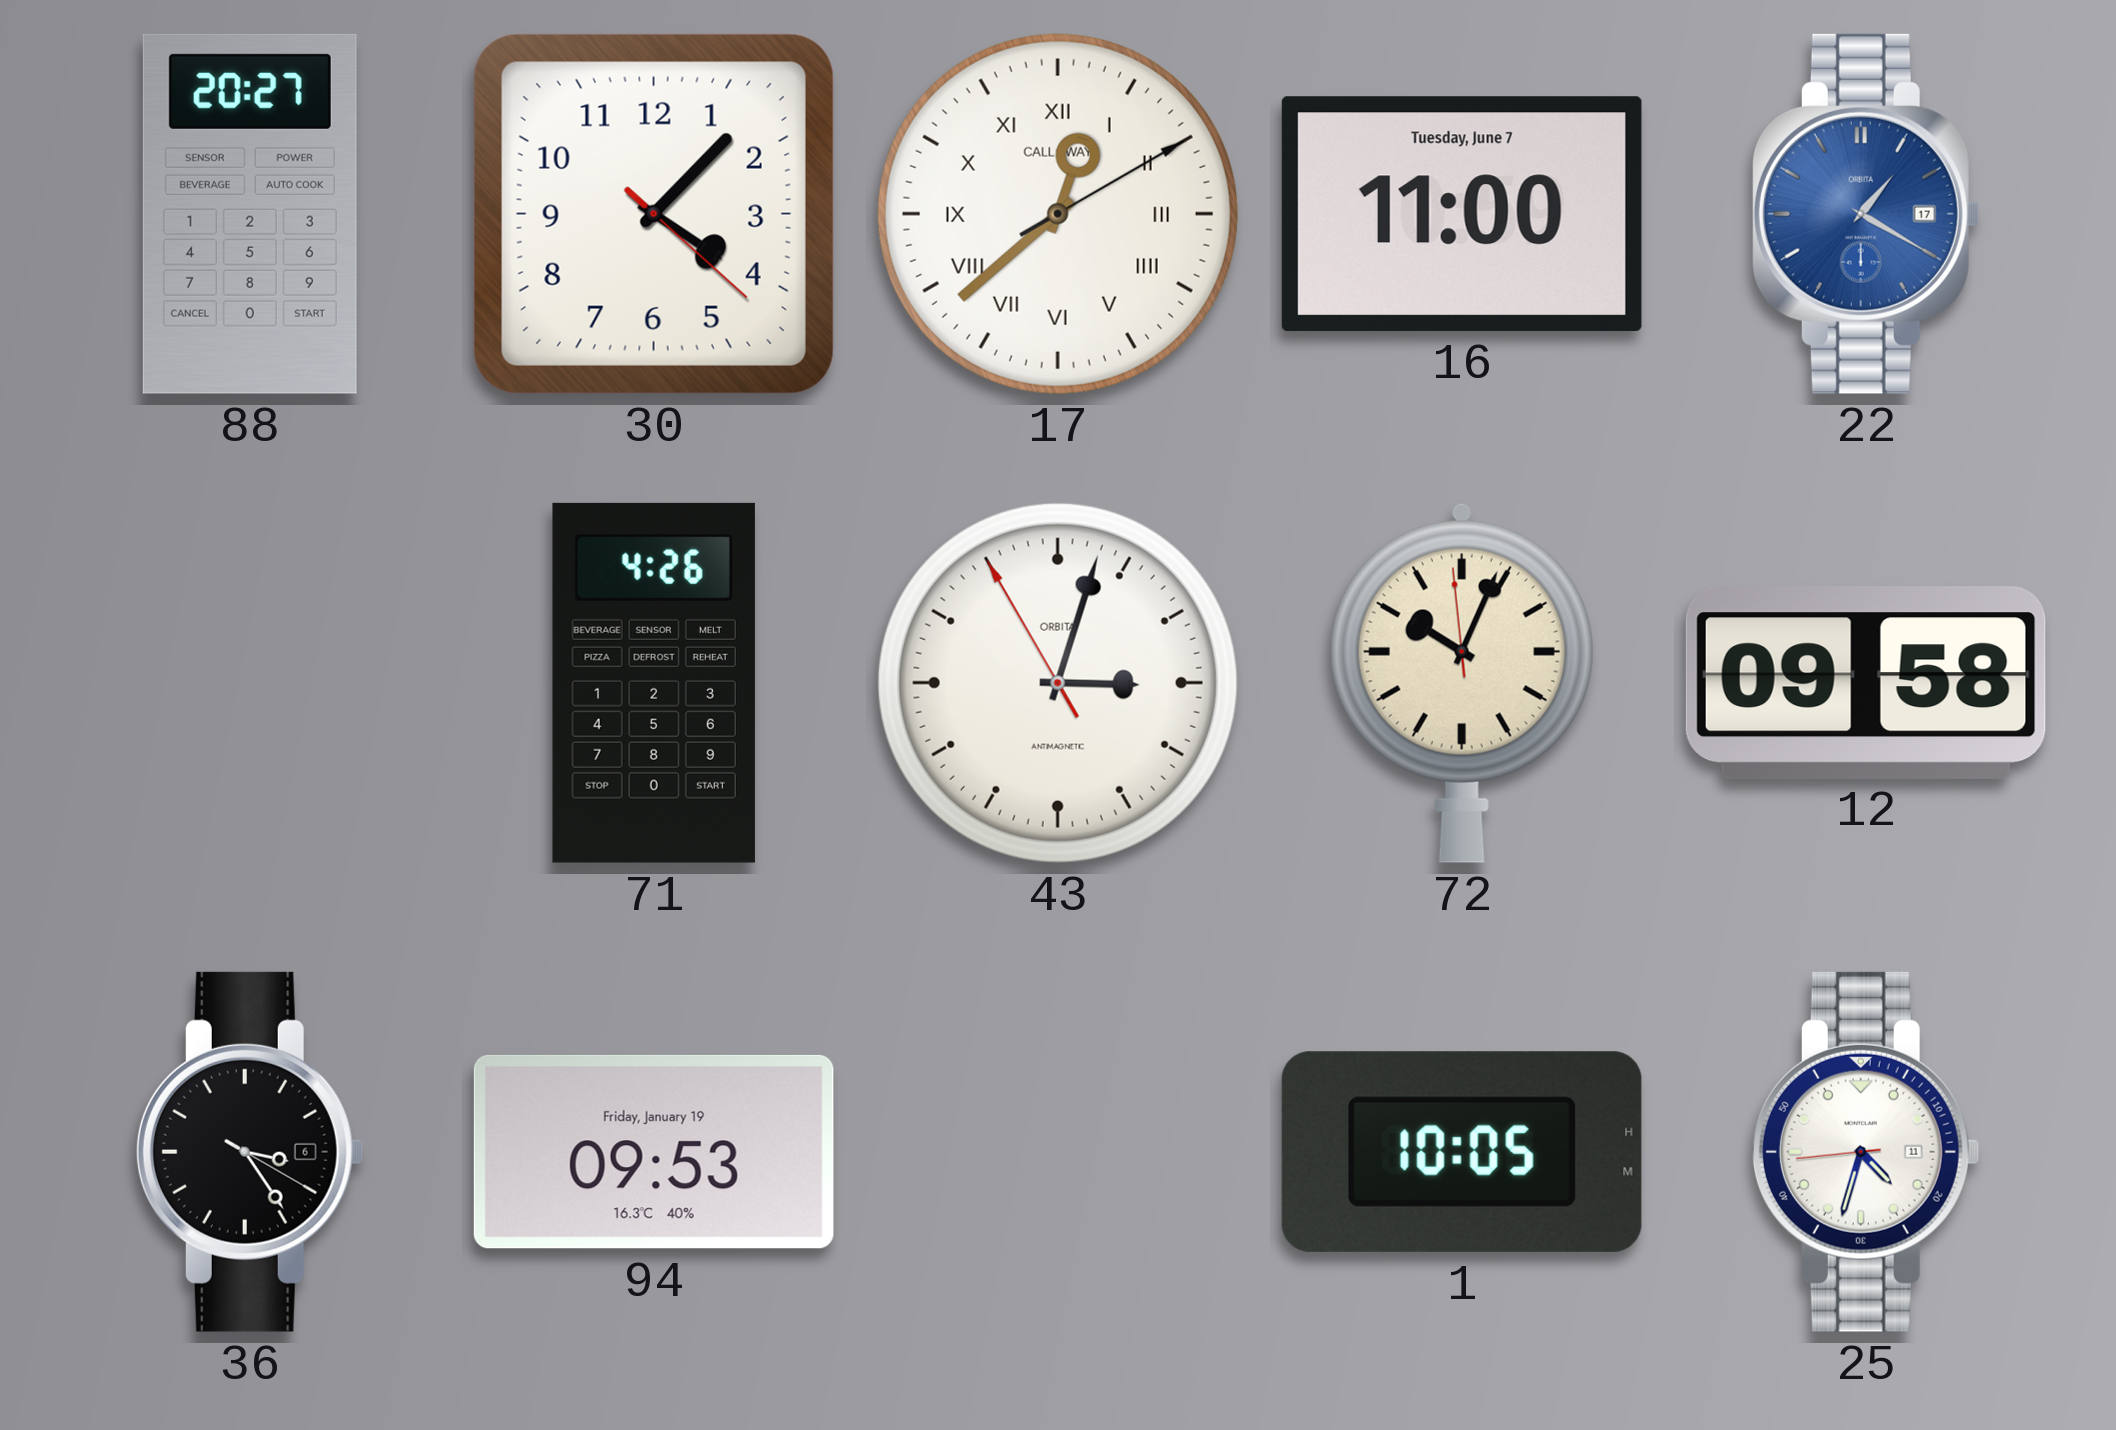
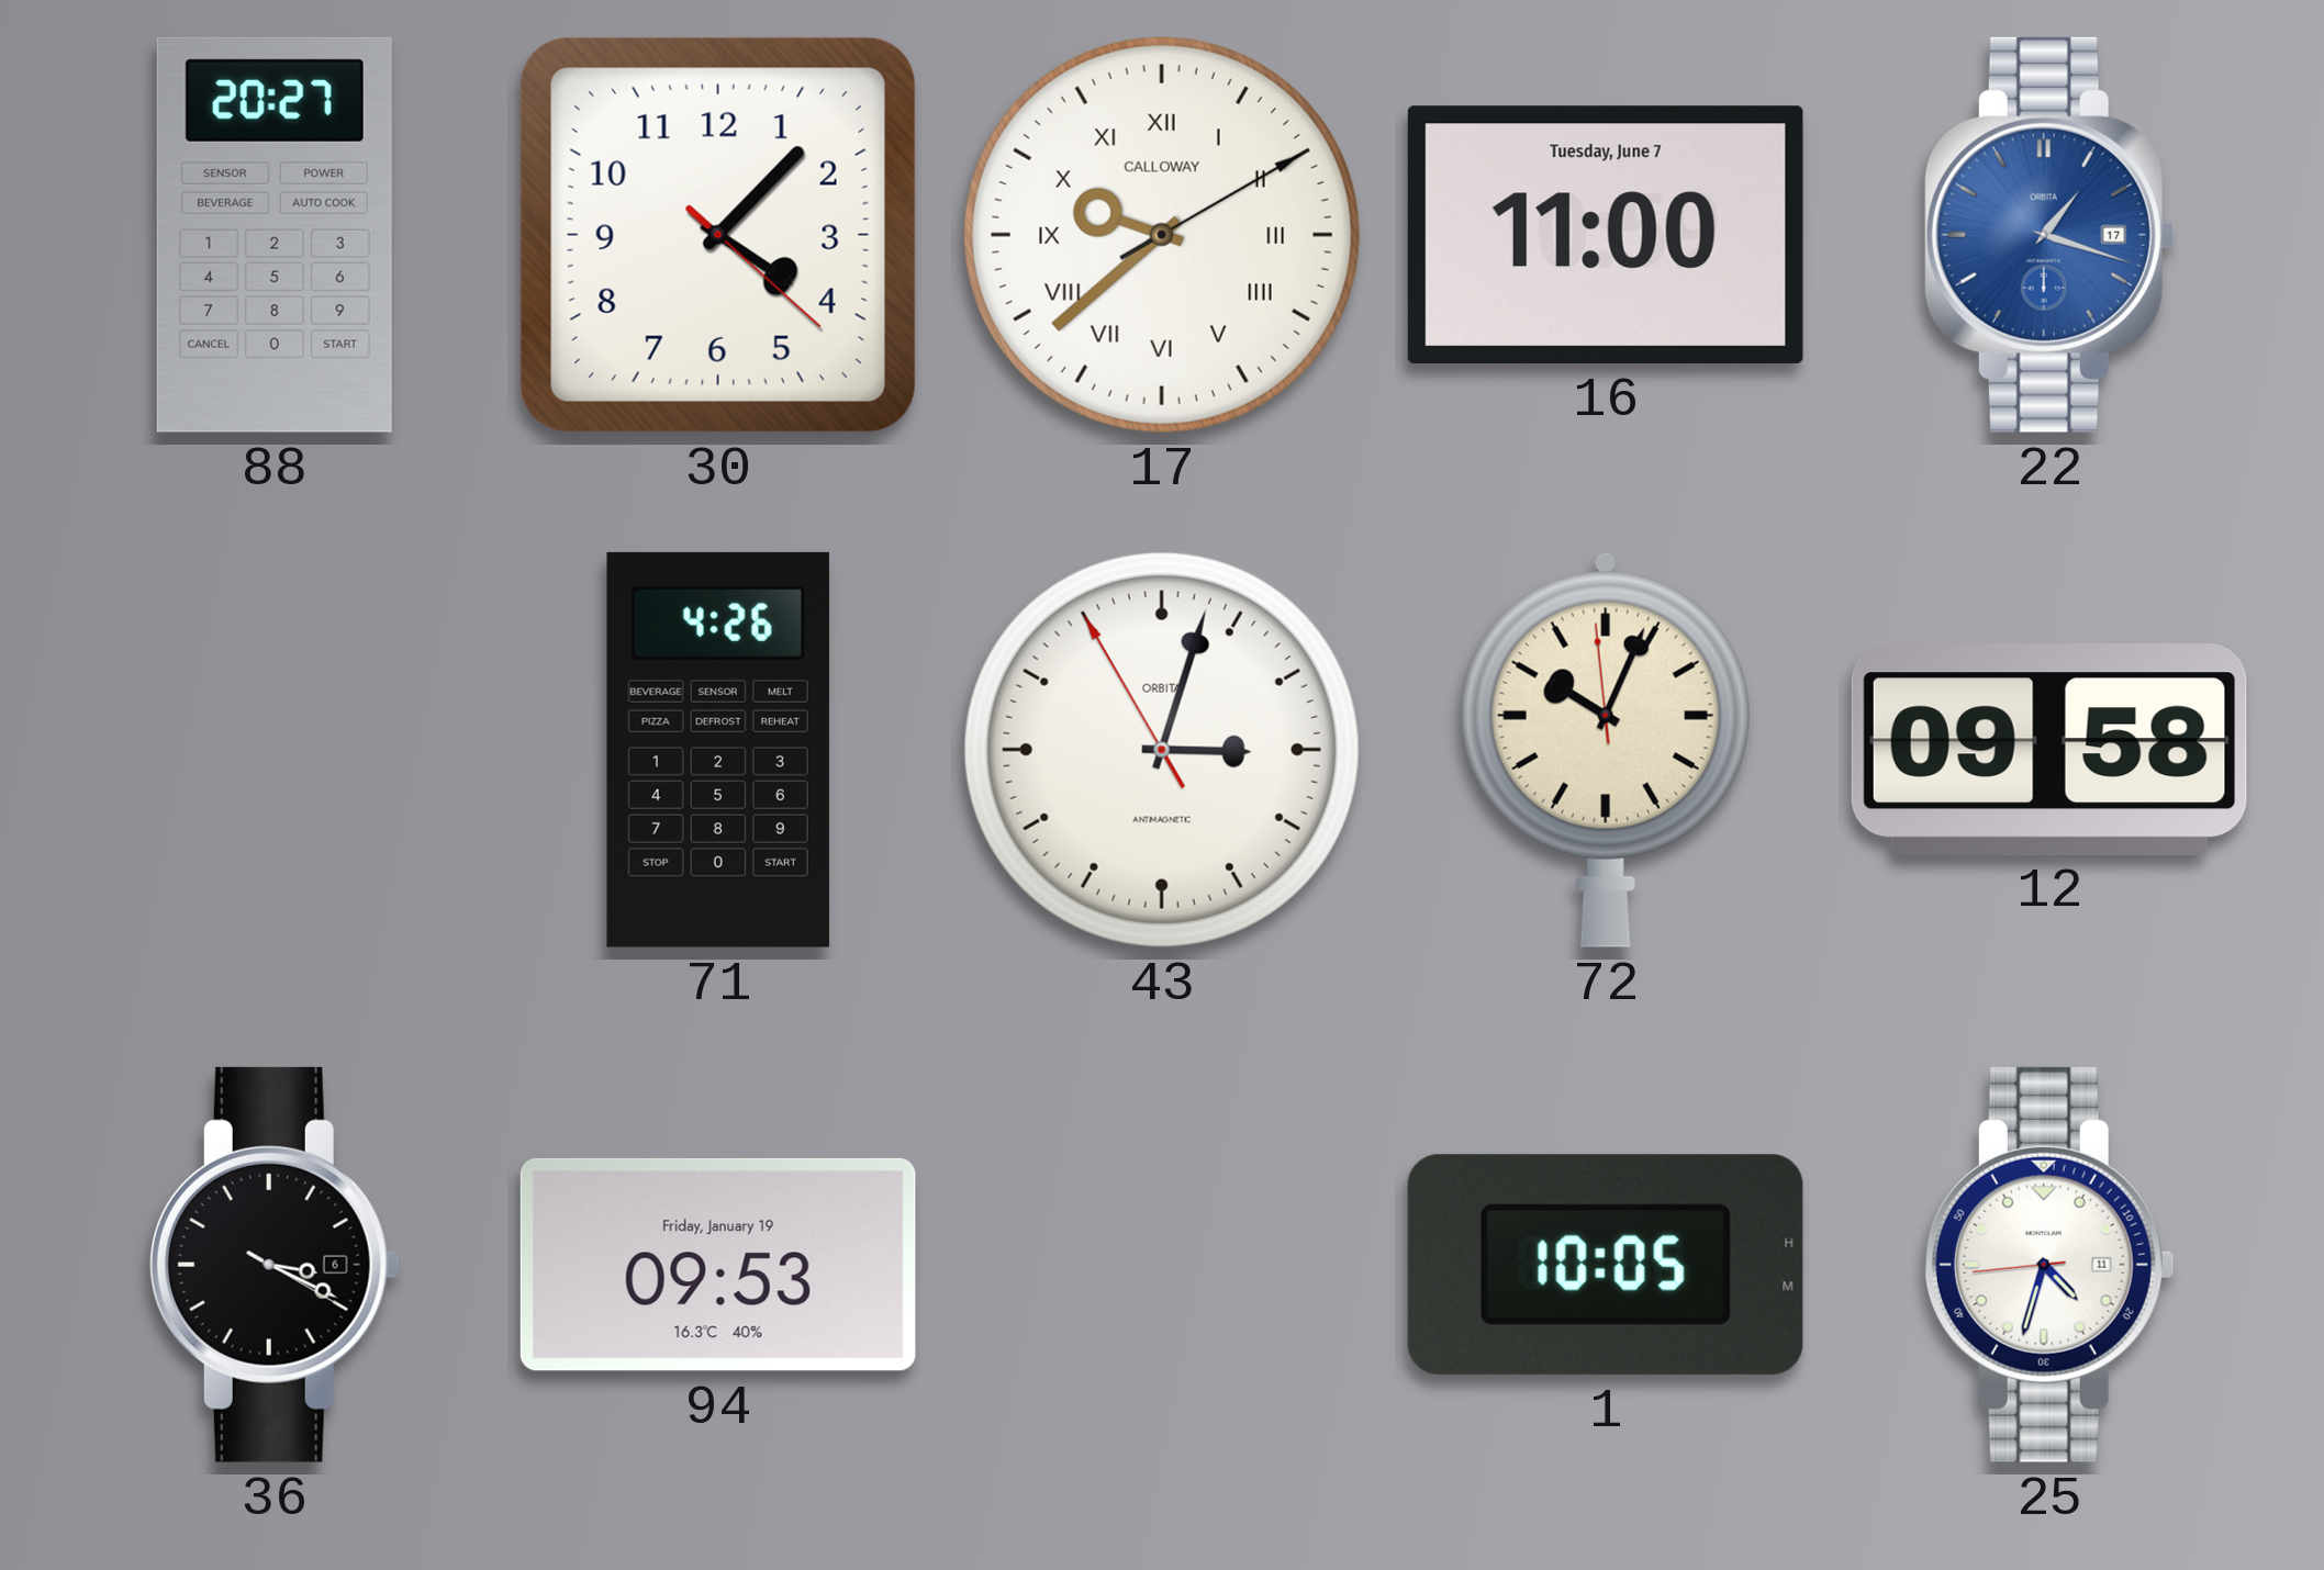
17: 12:38 -> 9:38 (1162, 235)
22: 1:20 -> 1:18 (2049, 235)
36: 3:24 -> 3:19 (275, 1265)
